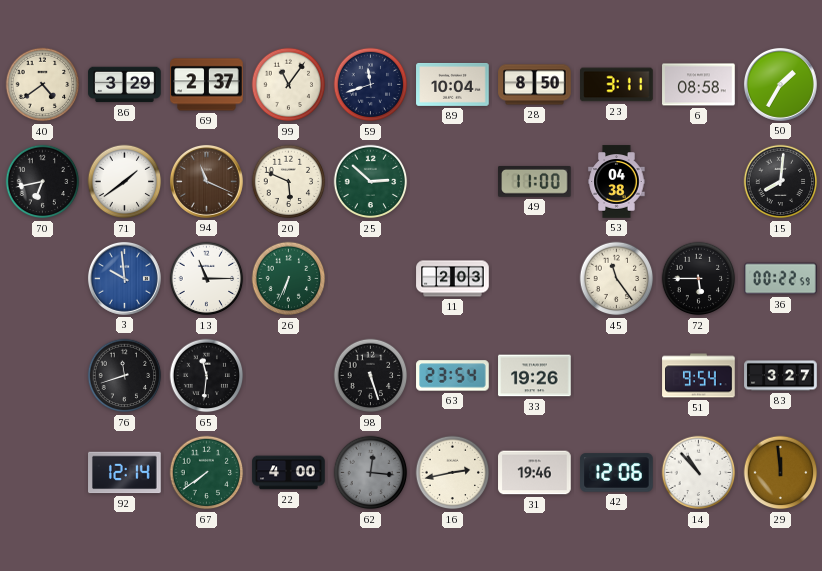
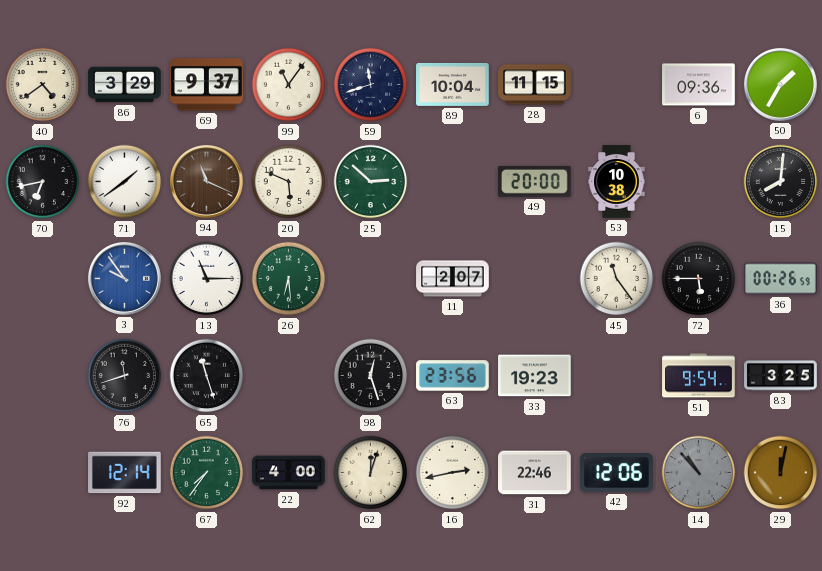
69: 2:37 -> 9:37 (207, 85)
28: 8:50 -> 11:15 (535, 85)
23: 3:11 -> none (617, 85)
6: 08:58 -> 09:36 (699, 85)
49: 11:00 -> 20:00 (535, 182)
53: 04:38 -> 10:38 (617, 182)
3: 9:59 -> 9:54 (124, 278)
26: 6:34 -> 6:29 (289, 279)
11: 2:03 -> 2:07 (453, 279)
36: 00:22 -> 00:26 (781, 279)
65: 11:31 -> 11:27 (207, 376)
98: 5:27 -> 12:27 (371, 376)
63: 23:54 -> 23:56 (453, 376)
33: 19:26 -> 19:23 (535, 376)
83: 3:27 -> 3:25 (781, 376)
67: 7:39 -> 7:36 (207, 473)
62: 12:16 -> 12:03 (371, 473)
62 dial: grey -> cream (371, 473)
31: 19:46 -> 22:46 (535, 473)
14 dial: white -> grey (699, 473)
29: 11:59 -> 12:02 (781, 473)
